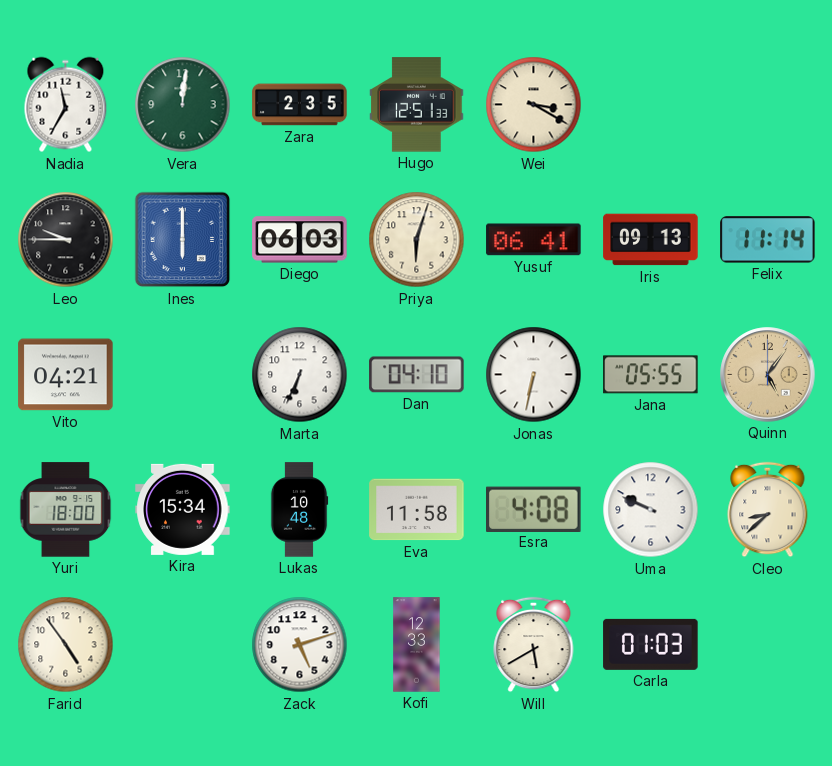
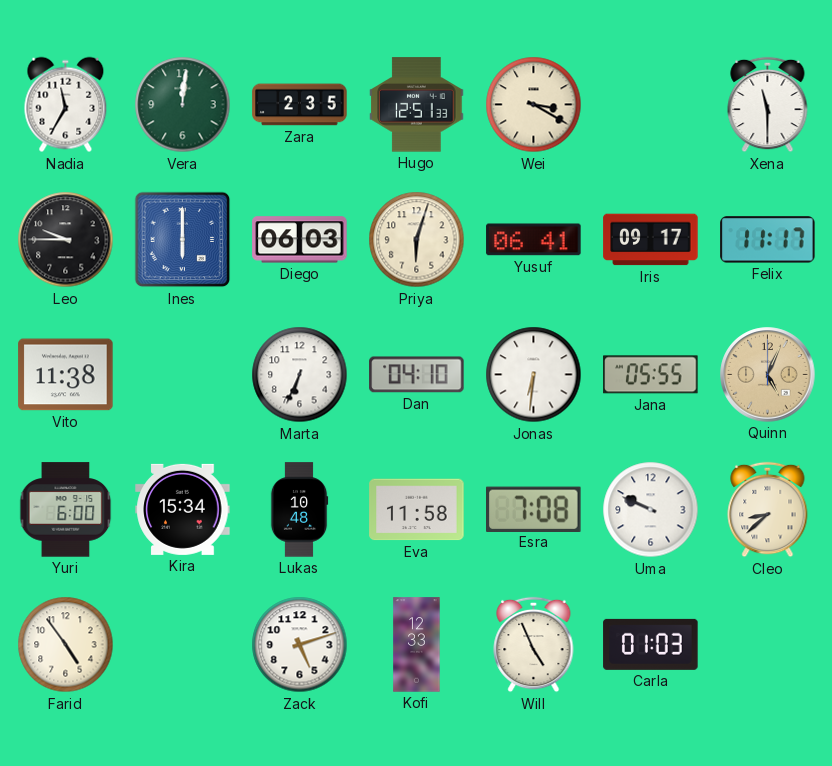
Xena: none -> 11:30 (768, 105)
Iris: 09:13 -> 09:17 (651, 240)
Felix: 11:14 -> 11:17 (768, 240)
Vito: 04:21 -> 11:38 (66, 375)
Jonas: 6:32 -> 6:31 (534, 375)
Quinn: 5:06 -> 5:04 (768, 375)
Yuri: 18:00 -> 6:00 (66, 510)
Esra: 4:08 -> 7:08 (534, 509)
Will: 5:40 -> 4:56 (534, 645)
